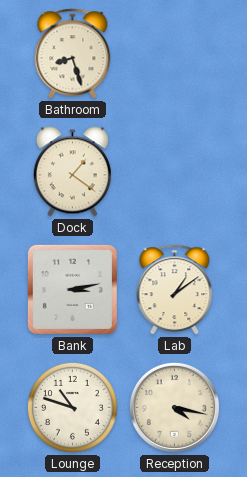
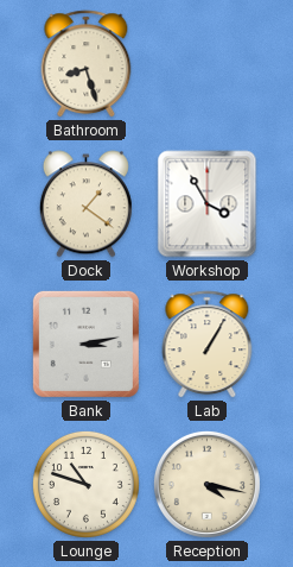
Workshop: none -> 3:55 (208, 204)
Lab: 1:09 -> 1:05 (208, 345)
